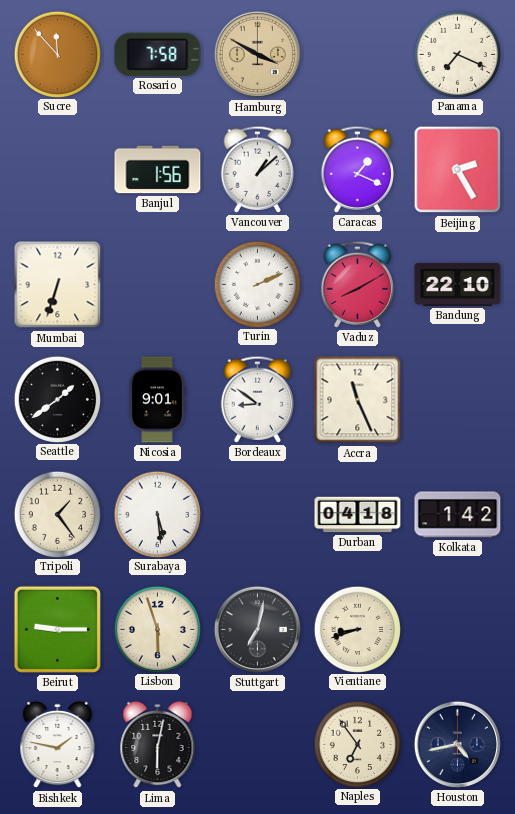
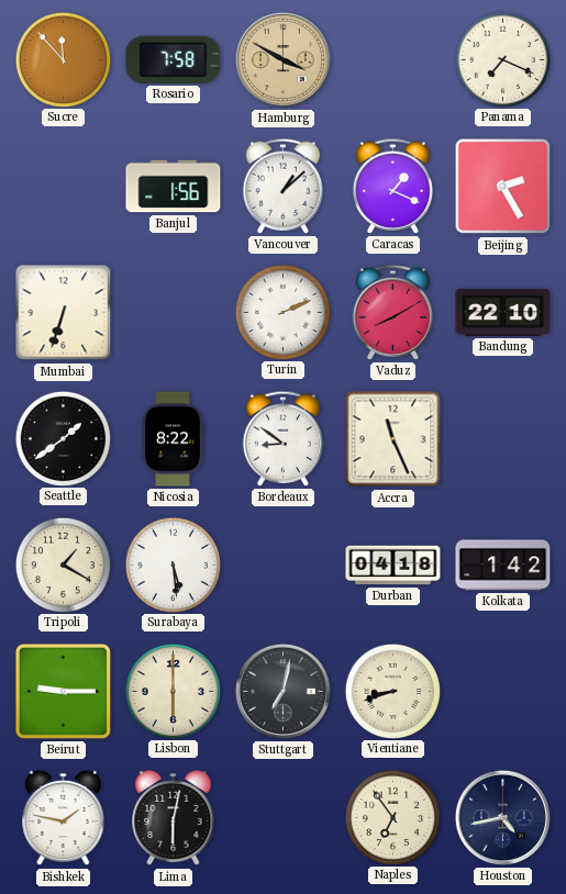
Nicosia: 9:01 -> 8:22 (173, 439)
Tripoli: 1:24 -> 1:20 (63, 565)
Lisbon: 5:57 -> 6:00 (173, 691)
